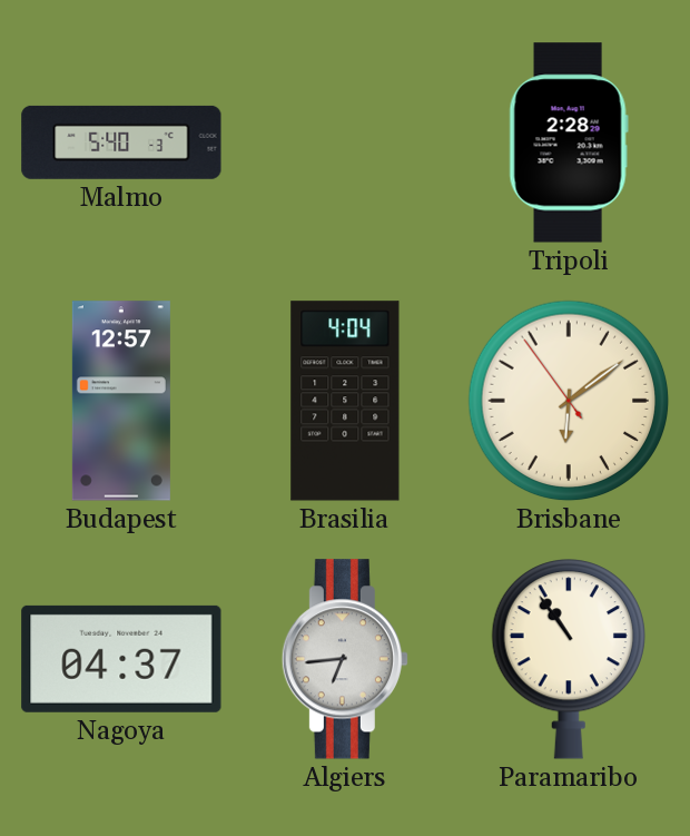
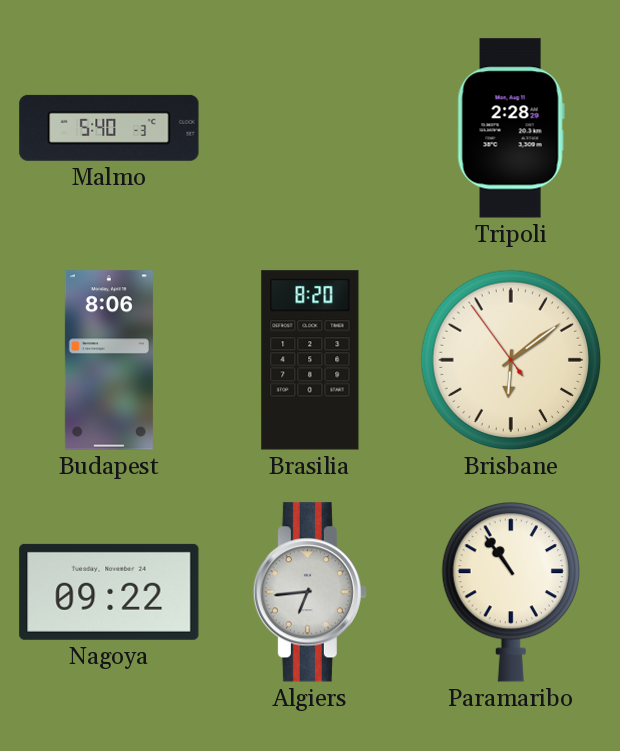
Budapest: 12:57 -> 8:06 (109, 360)
Brasilia: 4:04 -> 8:20 (310, 360)
Nagoya: 04:37 -> 09:22 (109, 592)
